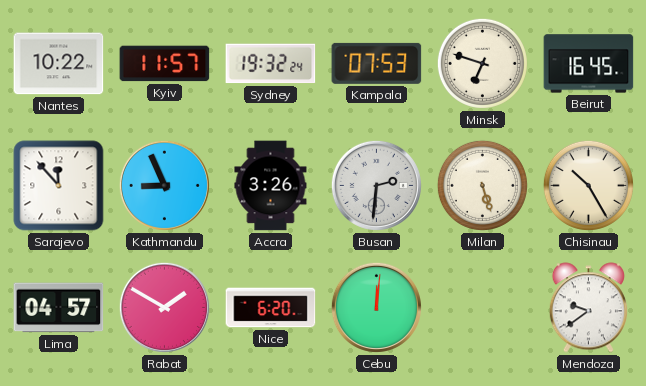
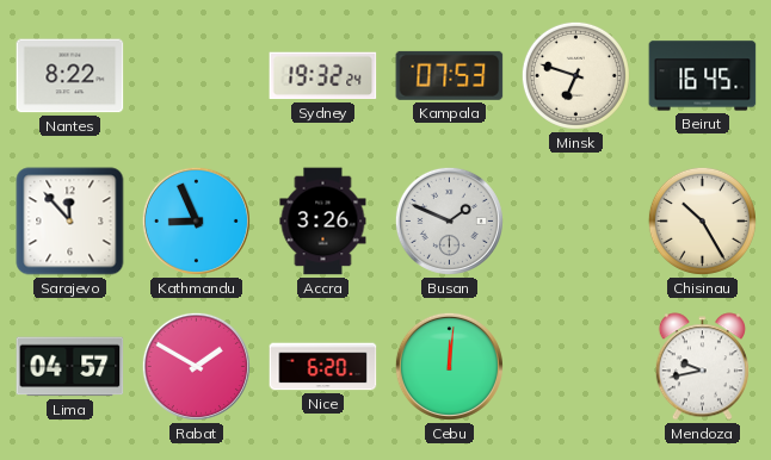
Nantes: 10:22 -> 8:22 (70, 76)
Kyiv: 11:57 -> none (165, 64)
Busan: 2:31 -> 1:49 (449, 220)
Milan: 5:27 -> none (482, 185)
Mendoza: 9:39 -> 9:43 (702, 367)
